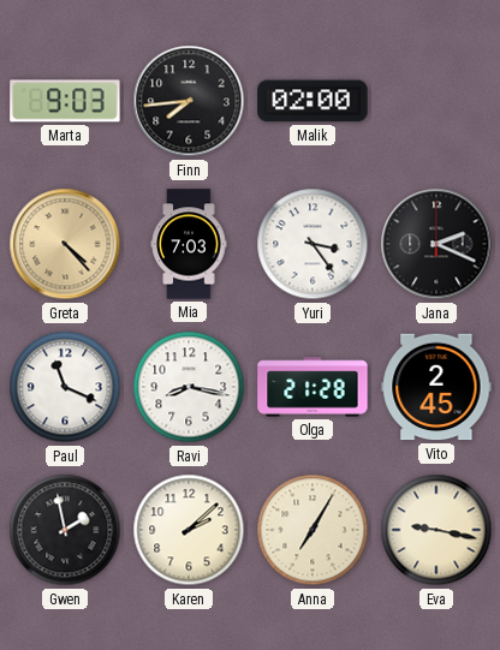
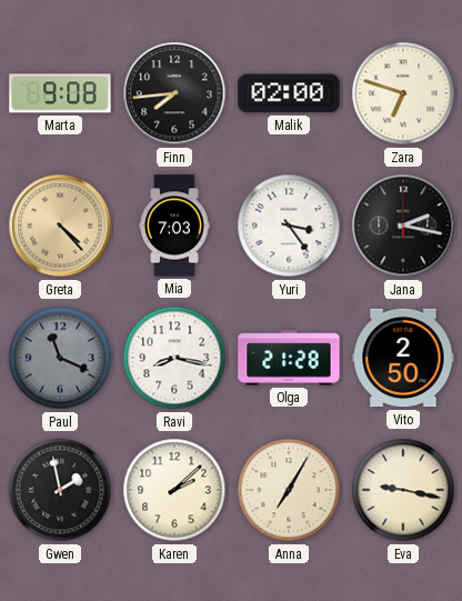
Marta: 9:03 -> 9:08 (60, 93)
Zara: none -> 6:48 (403, 93)
Jana: 2:19 -> 2:17 (403, 226)
Paul dial: white -> grey (60, 358)
Vito: 2:45 -> 2:50 (403, 358)
